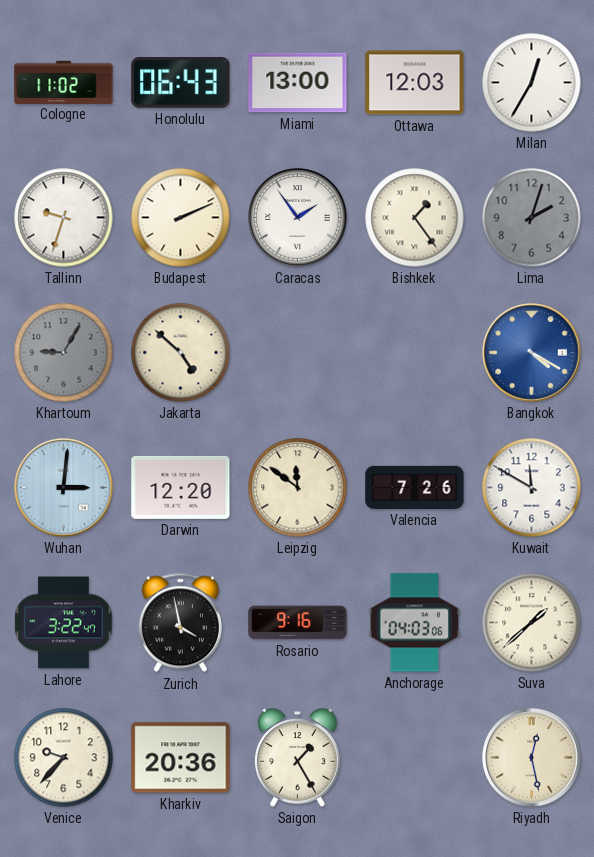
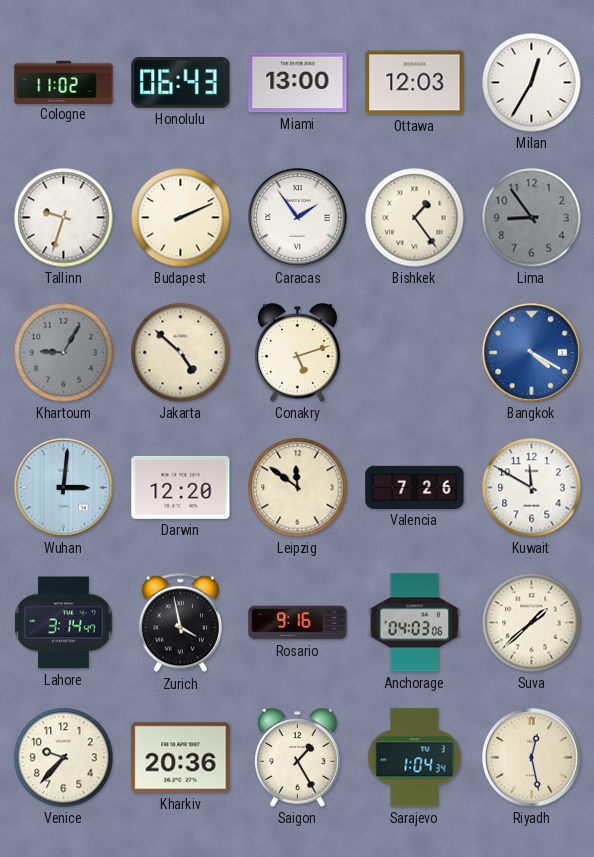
Lima: 2:03 -> 8:54 (532, 218)
Conakry: none -> 5:12 (297, 353)
Lahore: 3:22 -> 3:14 (64, 623)
Sarajevo: none -> 1:04 (415, 758)
